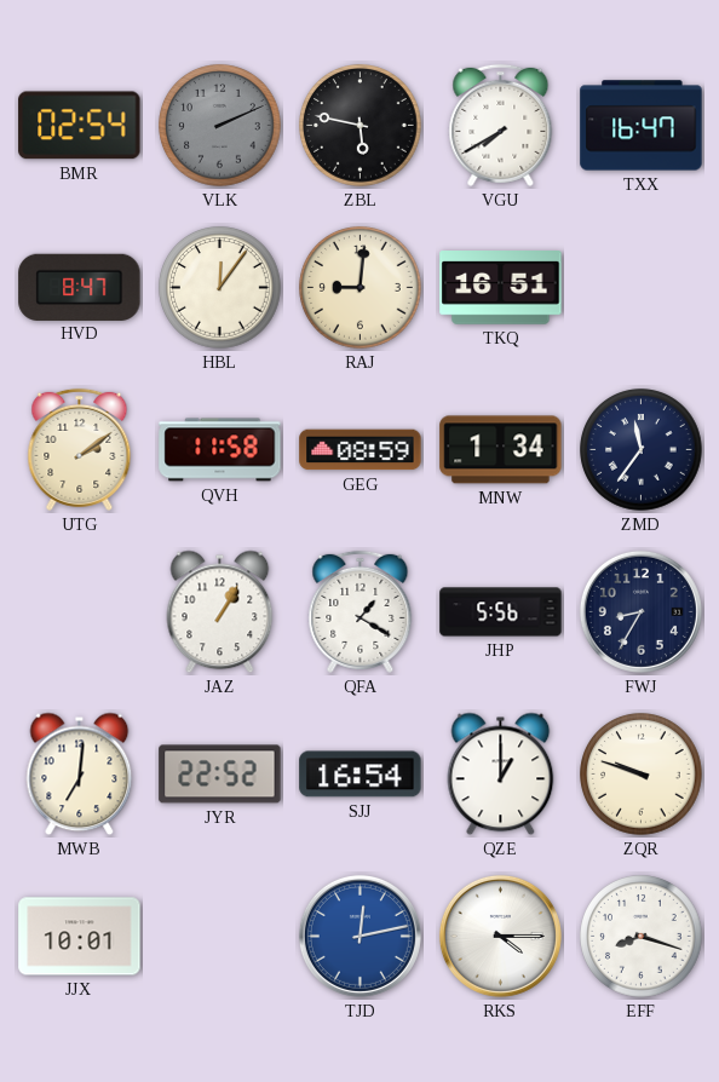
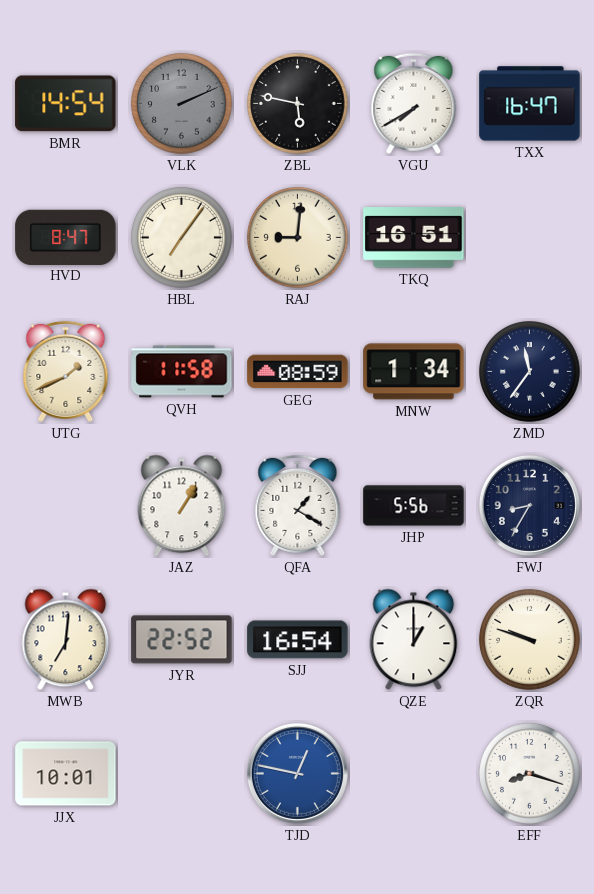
BMR: 02:54 -> 14:54 (66, 104)
HBL: 12:06 -> 7:06 (182, 238)
UTG: 2:09 -> 1:41 (66, 371)
TJD: 12:13 -> 12:47 (297, 773)
RKS: 4:15 -> none (500, 936)
